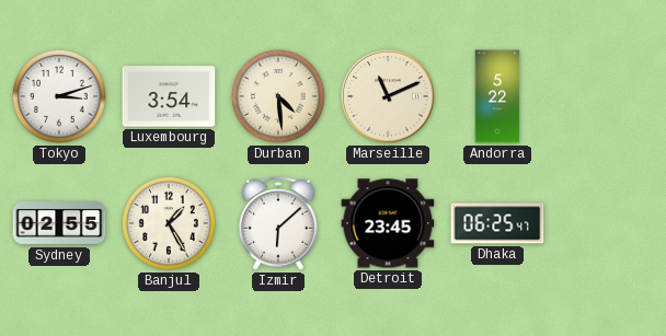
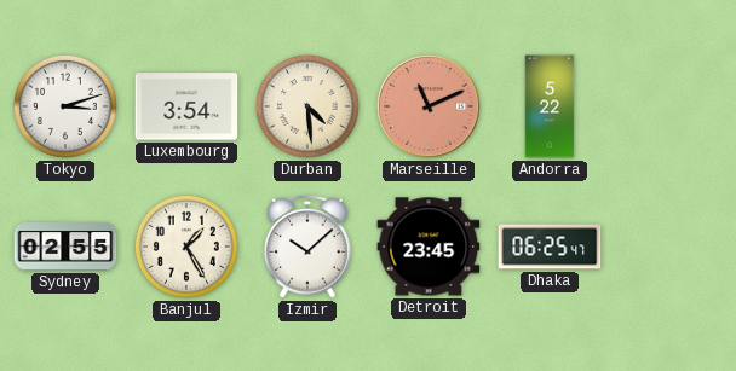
Marseille dial: cream -> salmon (430, 108)
Izmir: 6:08 -> 10:08 (307, 247)
